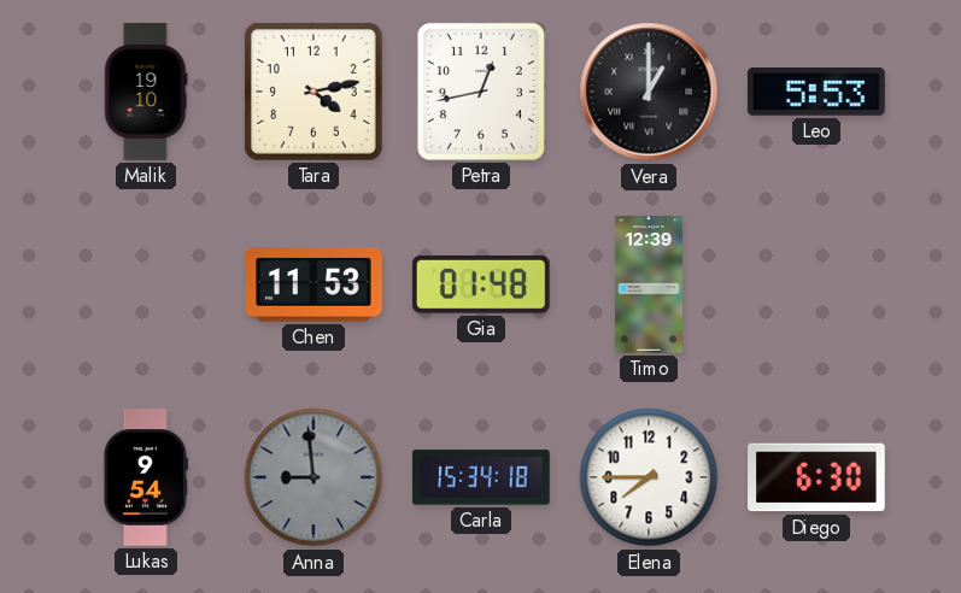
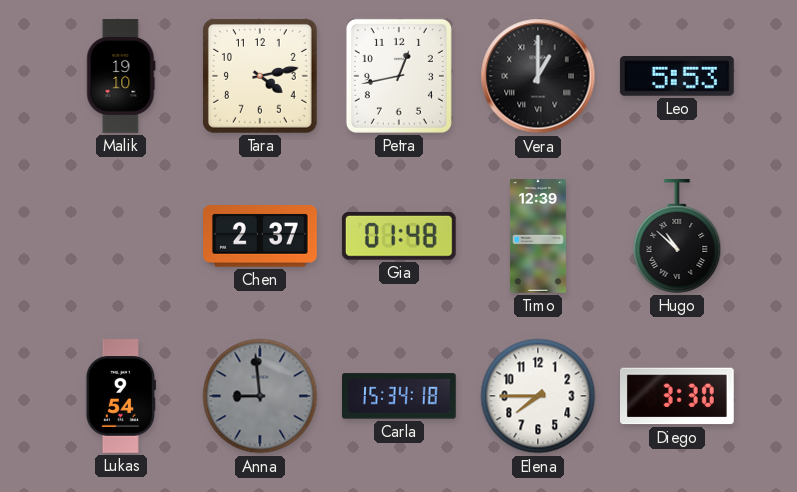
Chen: 11:53 -> 2:37 (261, 236)
Hugo: none -> 10:52 (677, 237)
Diego: 6:30 -> 3:30 (678, 396)
